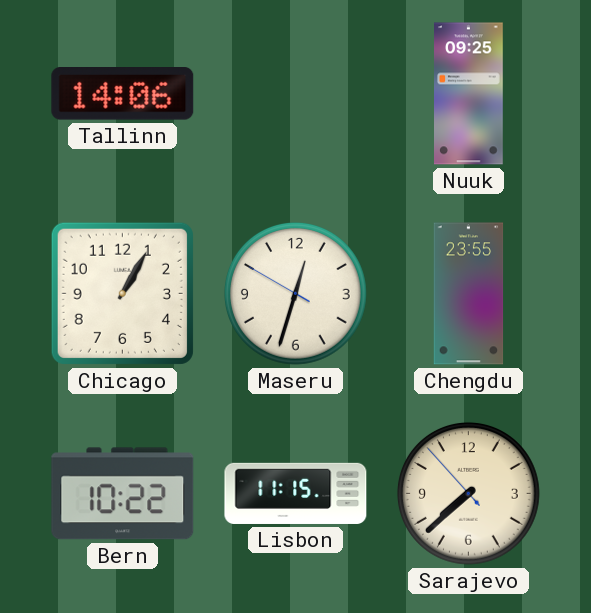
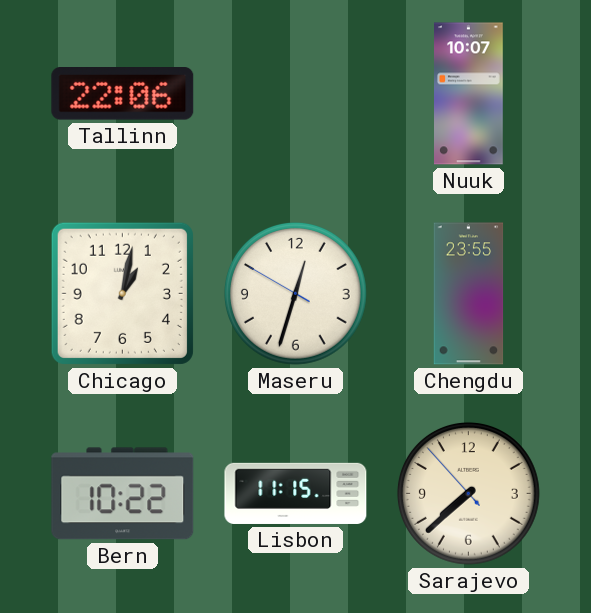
Tallinn: 14:06 -> 22:06 (123, 94)
Nuuk: 09:25 -> 10:07 (469, 94)
Chicago: 1:05 -> 1:02 (122, 293)
